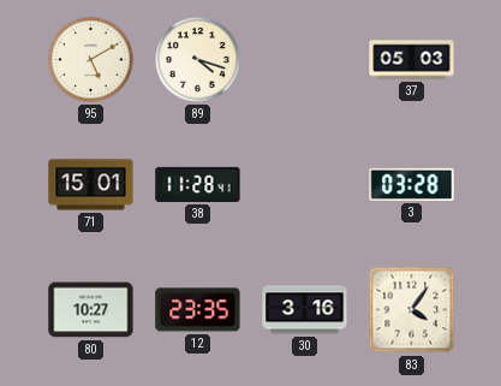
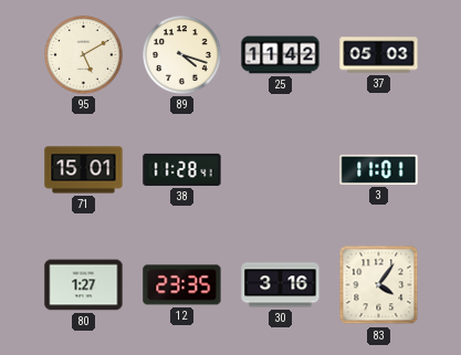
25: none -> 11:42 (281, 55)
3: 03:28 -> 11:01 (379, 169)
80: 10:27 -> 1:27 (84, 285)
